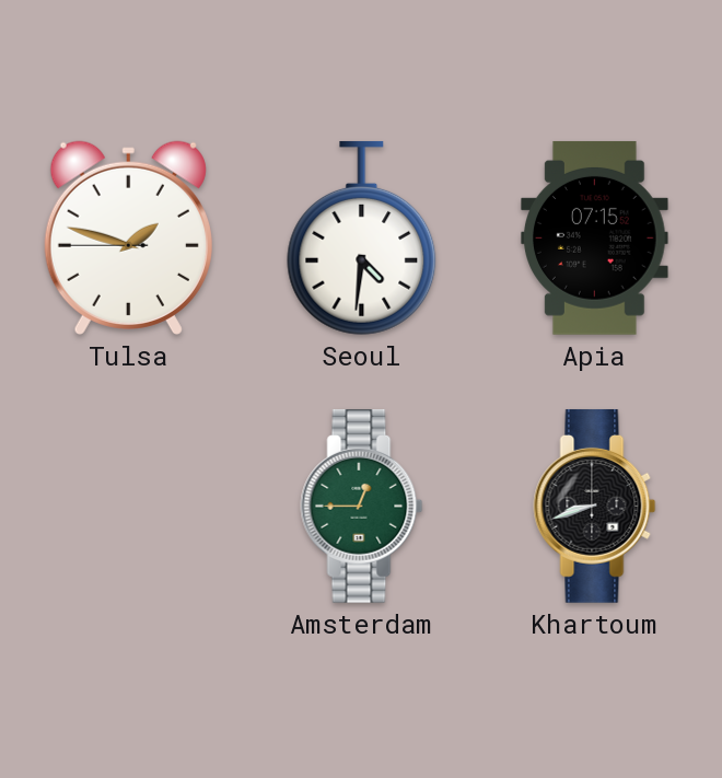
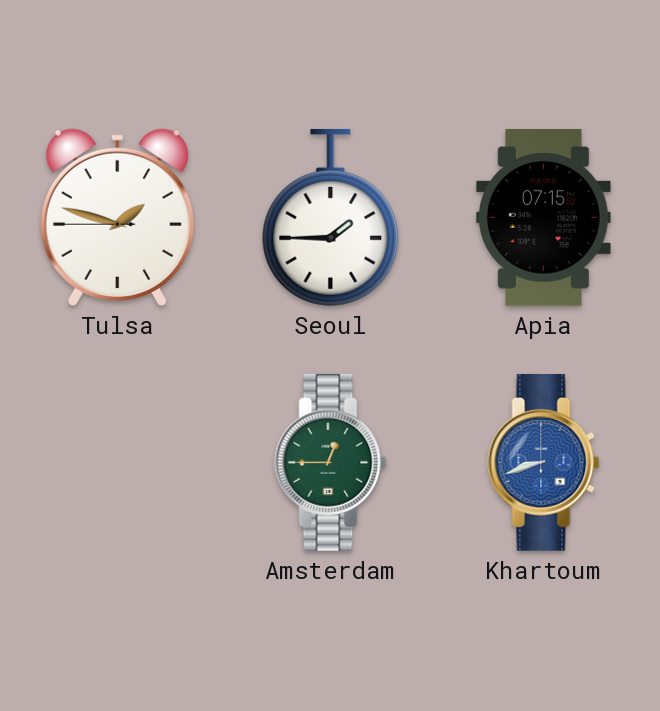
Seoul: 4:31 -> 1:45 (331, 217)
Khartoum dial: black -> blue (544, 462)
